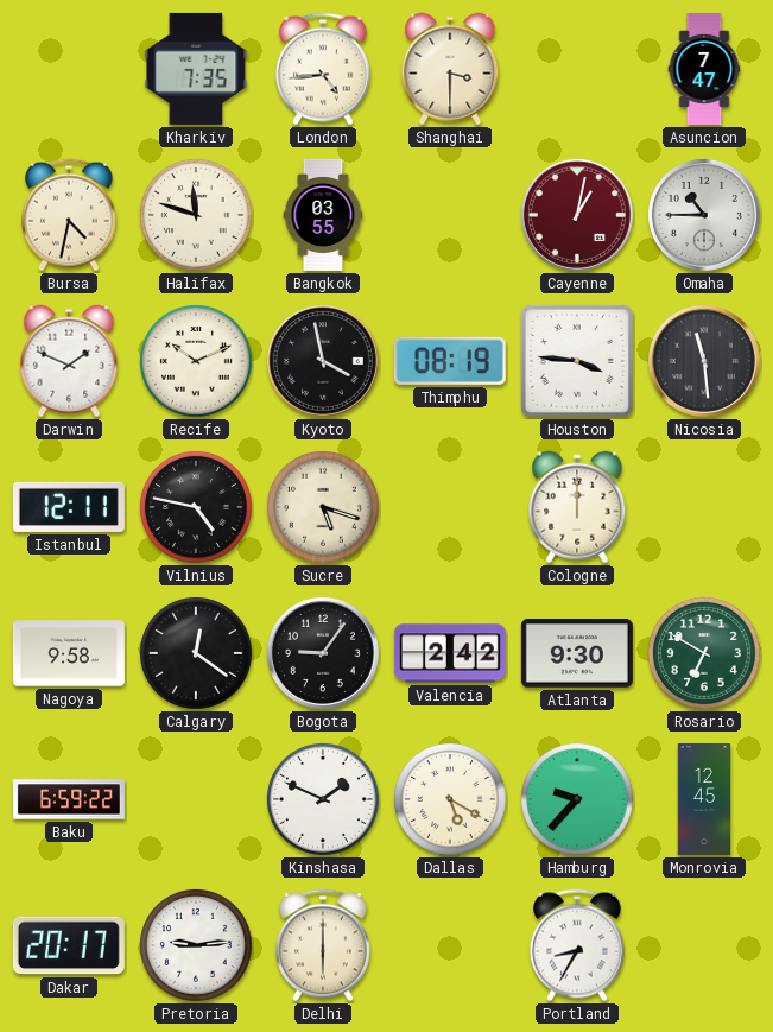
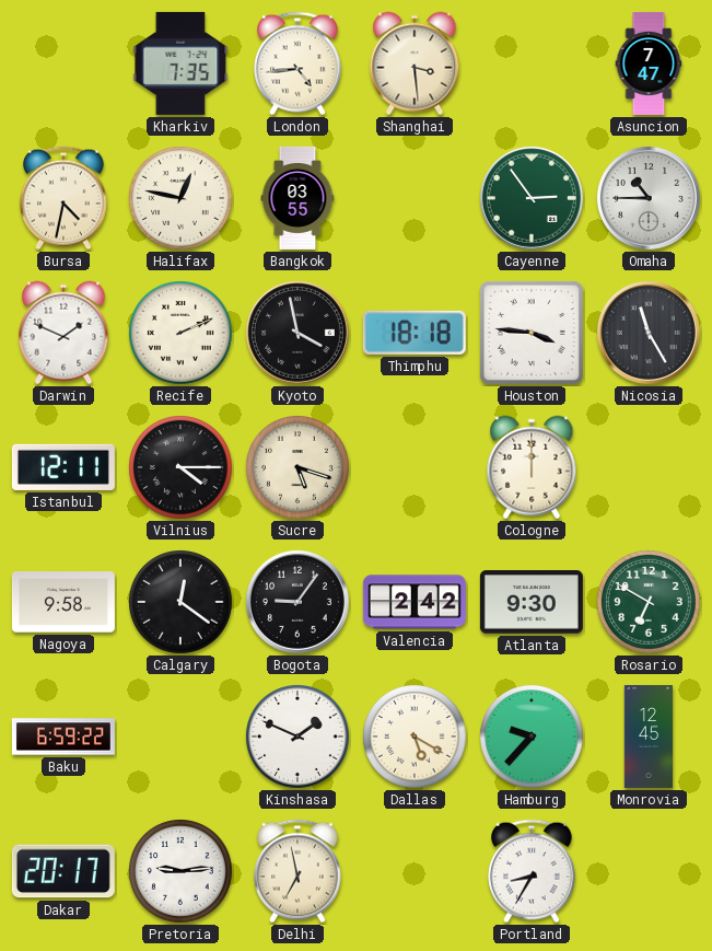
Shanghai: 3:30 -> 3:29 (415, 63)
Halifax: 11:48 -> 12:47 (182, 199)
Cayenne: 1:02 -> 2:54 (532, 198)
Cayenne dial: burgundy -> green (532, 198)
Recife: 10:11 -> 2:11 (182, 334)
Thimphu: 08:19 -> 18:18 (415, 333)
Nicosia: 11:29 -> 11:25 (649, 333)
Vilnius: 4:47 -> 4:15 (182, 468)
Delhi: 6:00 -> 6:58 (299, 871)
